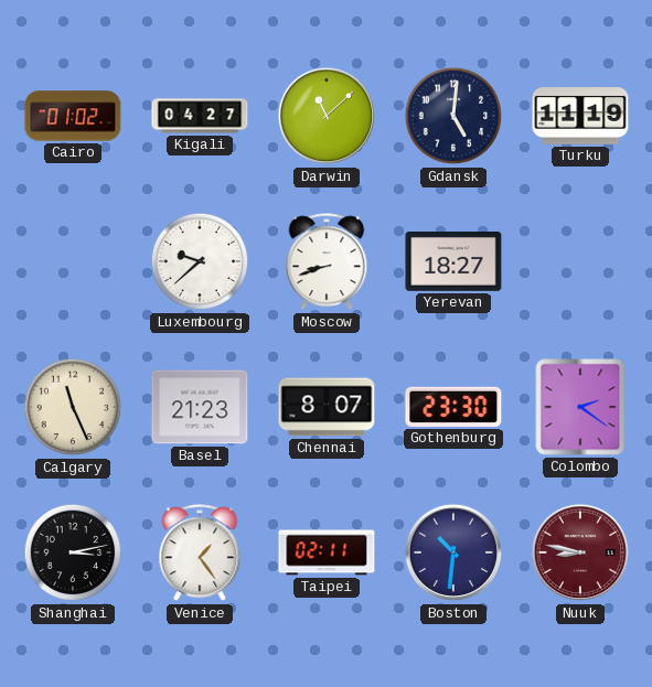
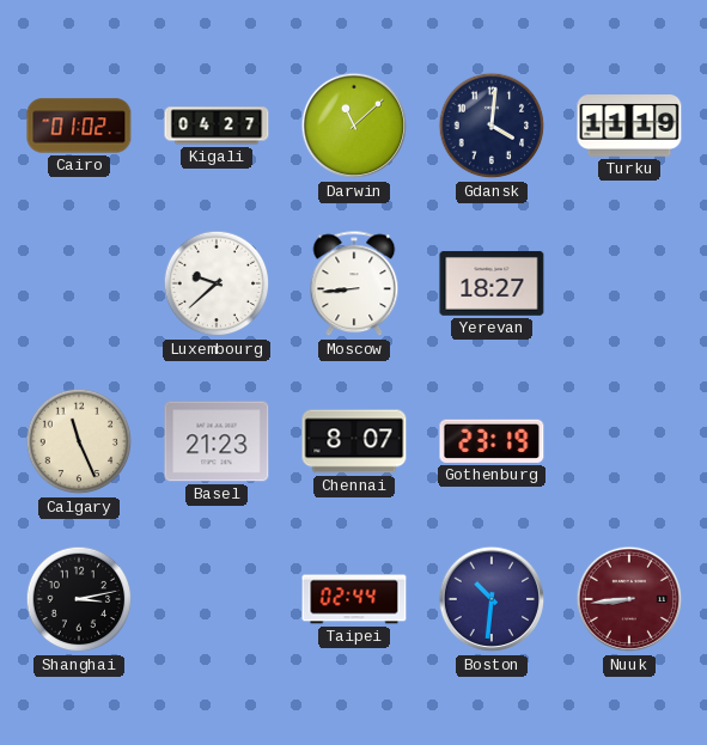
Gdansk: 5:01 -> 4:01 (492, 126)
Moscow: 8:42 -> 8:44 (354, 285)
Gothenburg: 23:30 -> 23:19 (492, 441)
Colombo: 2:21 -> none (580, 407)
Venice: 1:24 -> none (200, 554)
Taipei: 02:11 -> 02:44 (354, 599)
Nuuk: 8:47 -> 8:44 (629, 599)
